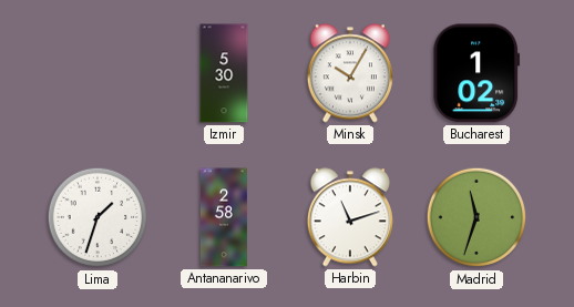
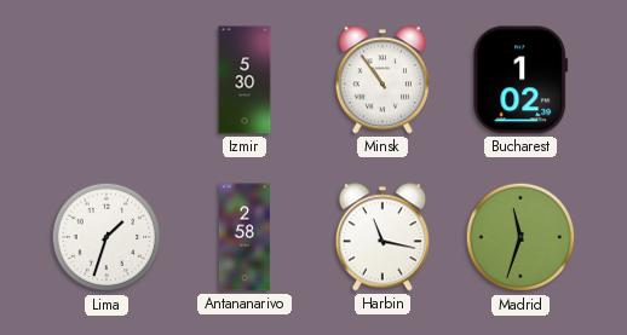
Minsk: 10:05 -> 10:54 (382, 80)
Harbin: 11:12 -> 11:17 (382, 237)
